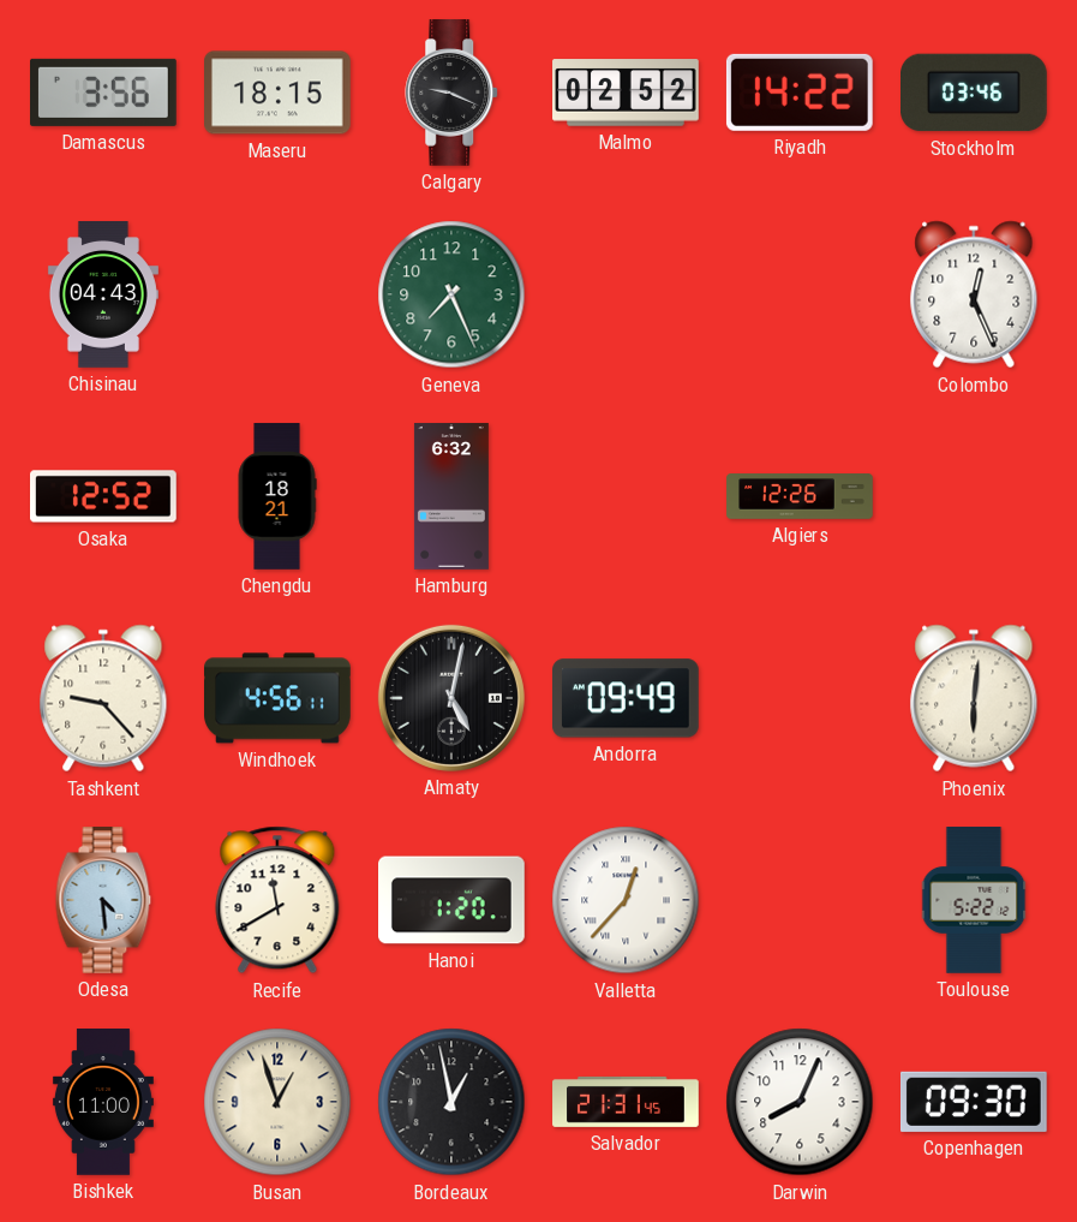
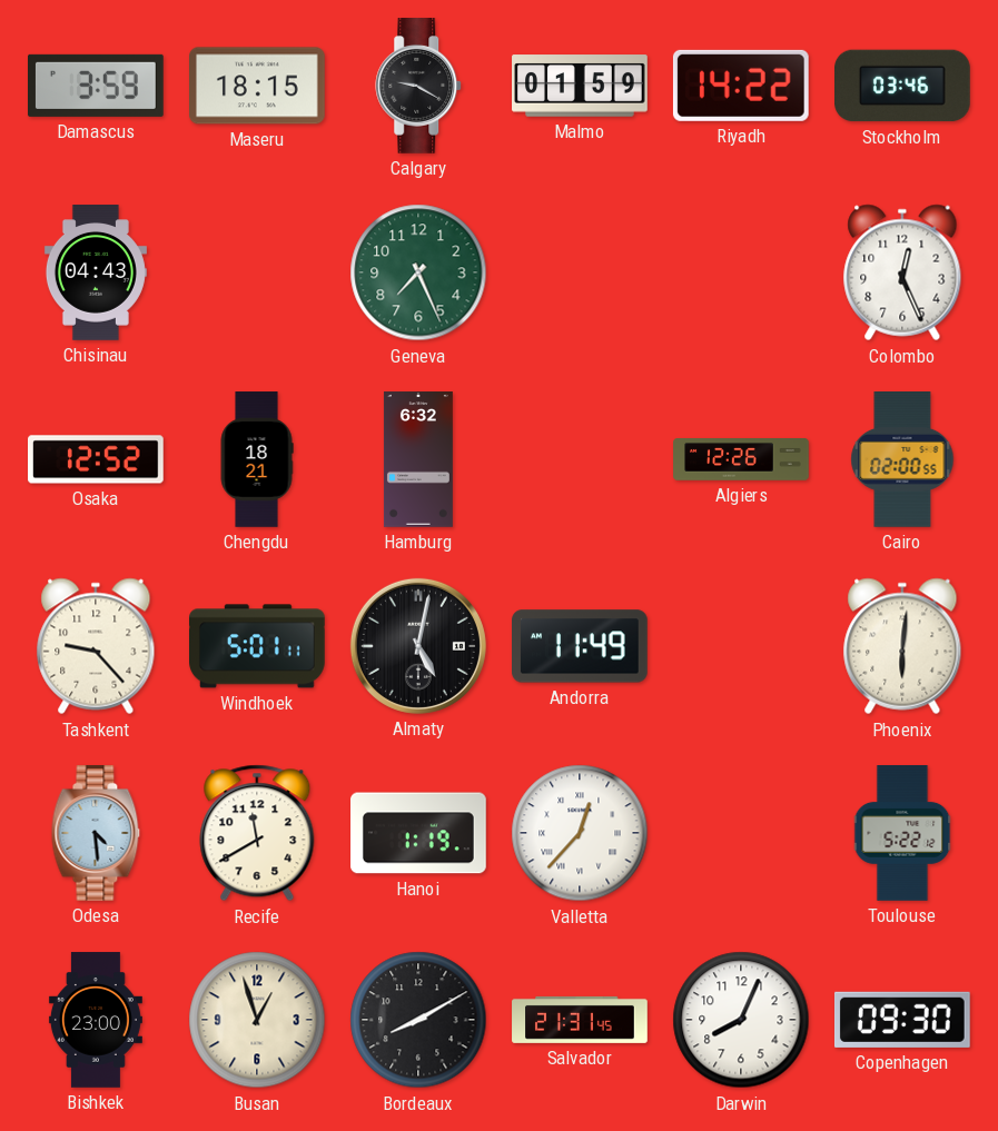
Damascus: 3:56 -> 3:59 (97, 86)
Calgary: 9:19 -> 9:20 (419, 87)
Malmo: 02:52 -> 01:59 (580, 86)
Cairo: none -> 02:00 (902, 460)
Windhoek: 4:56 -> 5:01 (258, 646)
Andorra: 09:49 -> 11:49 (581, 646)
Hanoi: 1:20 -> 1:19 (419, 833)
Bishkek: 11:00 -> 23:00 (96, 1020)
Bordeaux: 12:58 -> 8:10 (418, 1020)
